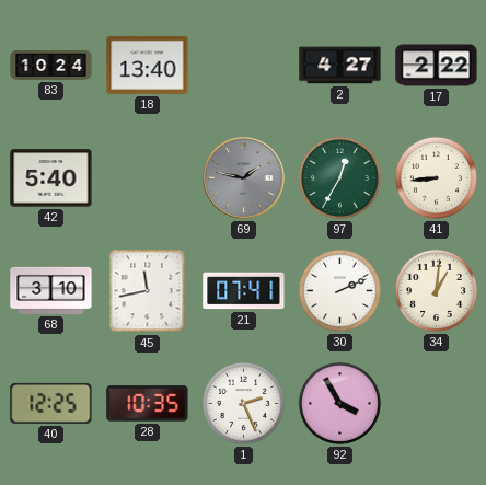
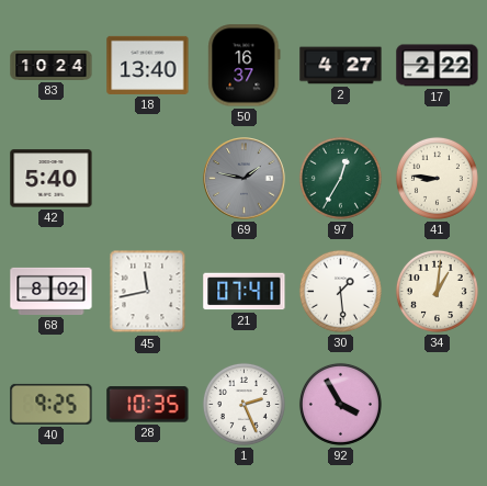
50: none -> 16:37 (245, 66)
41: 8:44 -> 8:46 (437, 178)
68: 3:10 -> 8:02 (52, 291)
30: 2:11 -> 1:29 (340, 291)
40: 12:25 -> 9:25 (52, 404)
